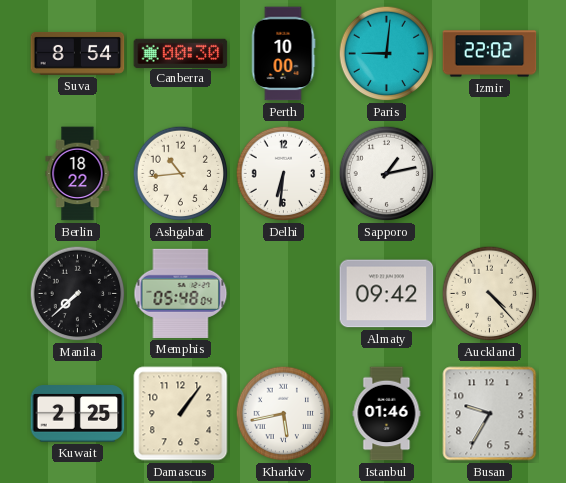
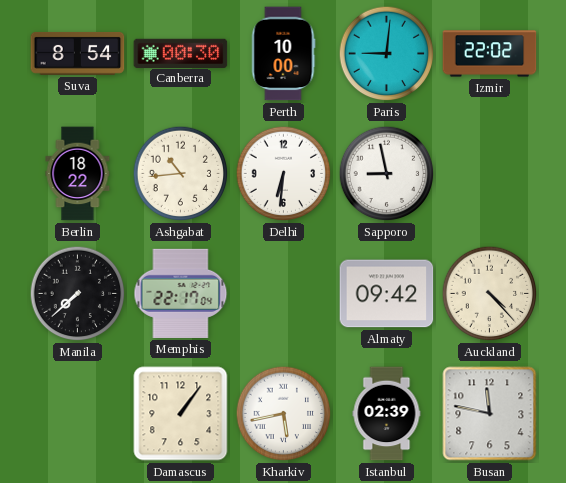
Sapporo: 1:13 -> 8:58 (387, 174)
Memphis: 05:48 -> 22:17 (181, 293)
Kuwait: 2:25 -> none (78, 414)
Istanbul: 01:46 -> 02:39 (387, 414)
Busan: 9:35 -> 11:47 (490, 414)
